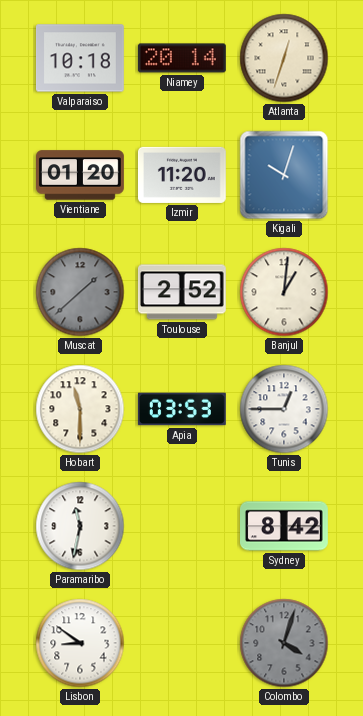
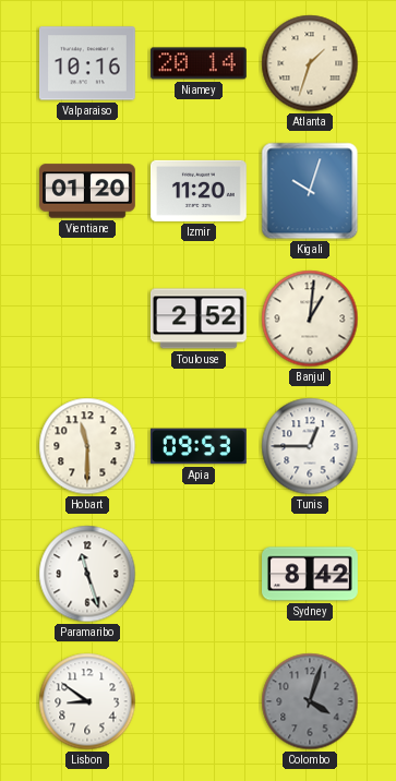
Valparaiso: 10:18 -> 10:16 (87, 63)
Atlanta: 12:33 -> 1:33 (310, 63)
Muscat: 1:38 -> none (80, 292)
Apia: 03:53 -> 09:53 (199, 446)
Paramaribo: 11:32 -> 11:27 (87, 574)
